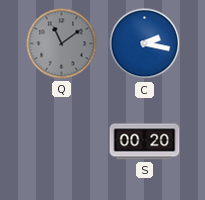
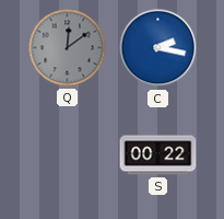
Q: 11:09 -> 12:09 (68, 48)
S: 00:20 -> 00:22 (158, 155)
